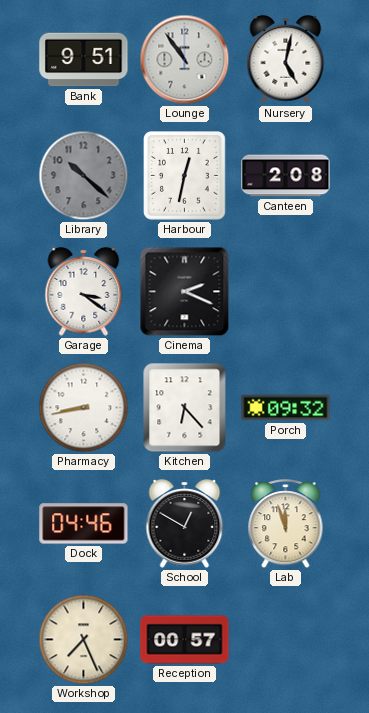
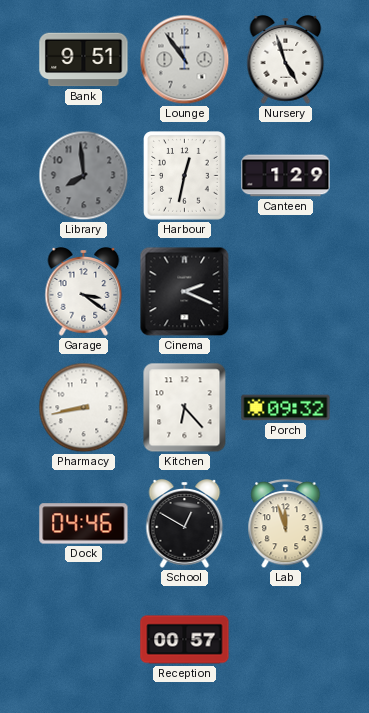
Nursery: 5:02 -> 4:57 (286, 60)
Library: 10:22 -> 7:59 (84, 176)
Canteen: 2:08 -> 1:29 (286, 176)
Workshop: 7:26 -> none (84, 640)
